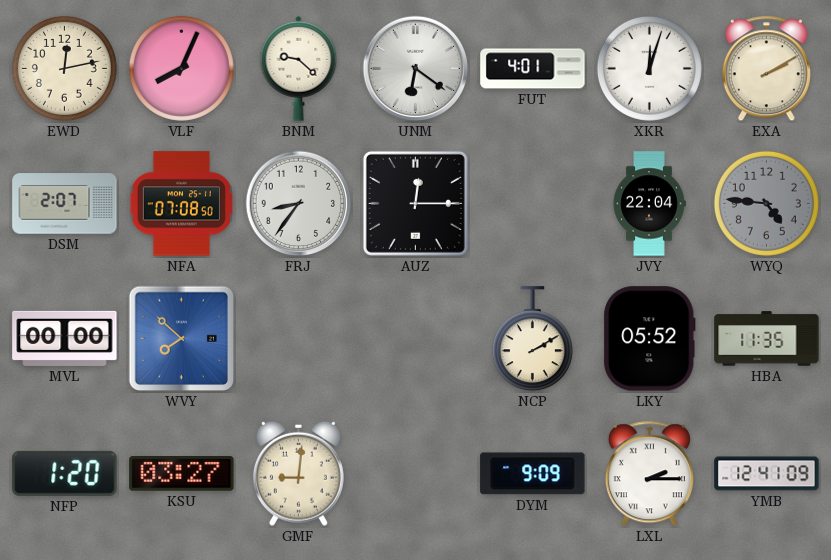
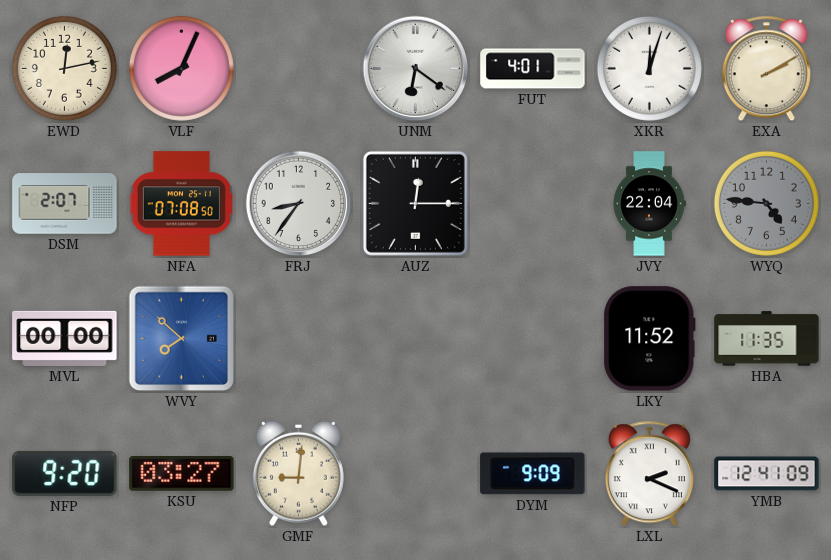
BNM: 9:22 -> none (299, 68)
NCP: 2:10 -> none (532, 339)
LKY: 05:52 -> 11:52 (650, 339)
NFP: 1:20 -> 9:20 (65, 473)
LXL: 2:15 -> 2:19 (649, 474)
